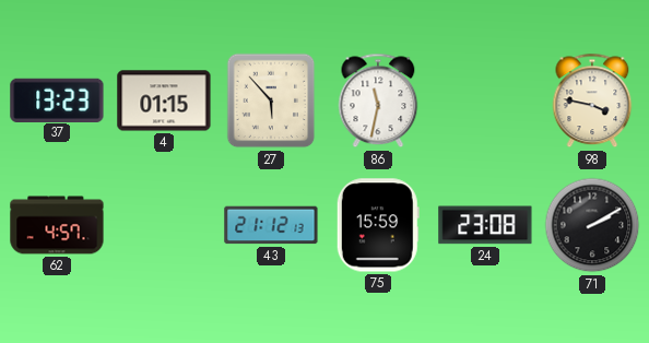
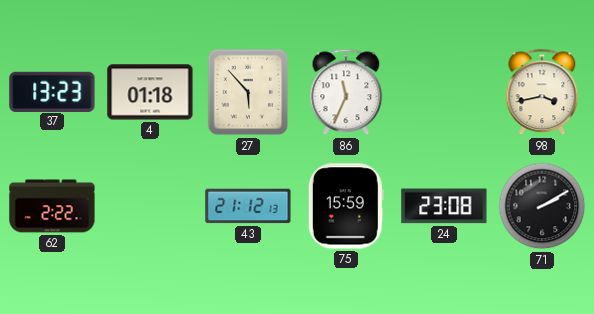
4: 01:15 -> 01:18 (150, 92)
86: 11:32 -> 11:34 (346, 92)
98: 3:47 -> 3:43 (542, 92)
62: 4:57 -> 2:22 (52, 206)
